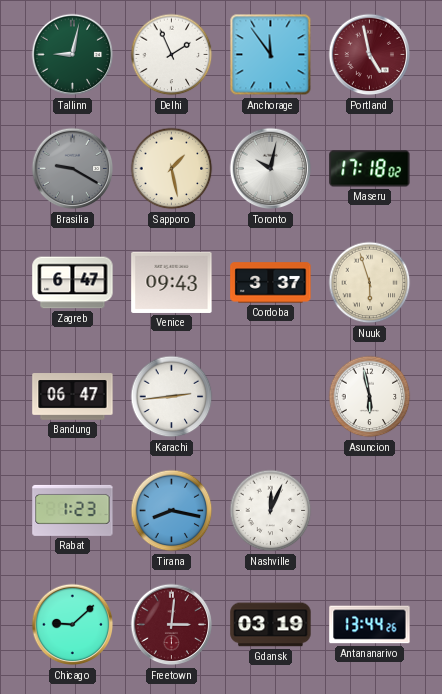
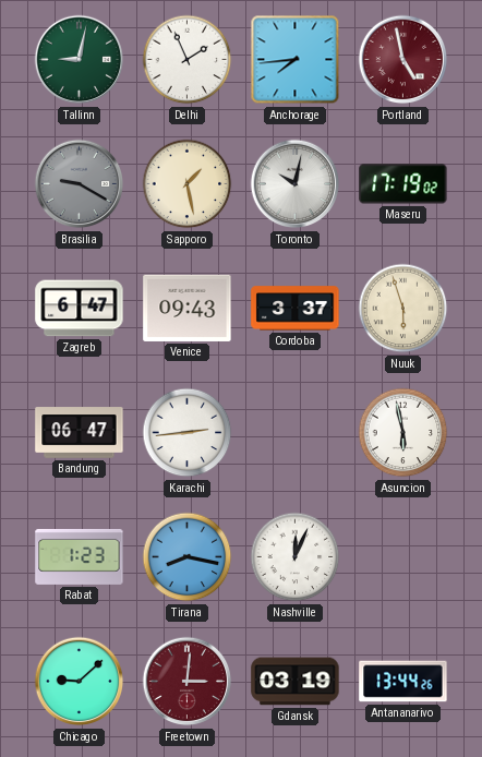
Anchorage: 11:54 -> 7:44 (296, 60)
Maseru: 17:18 -> 17:19 (403, 184)
